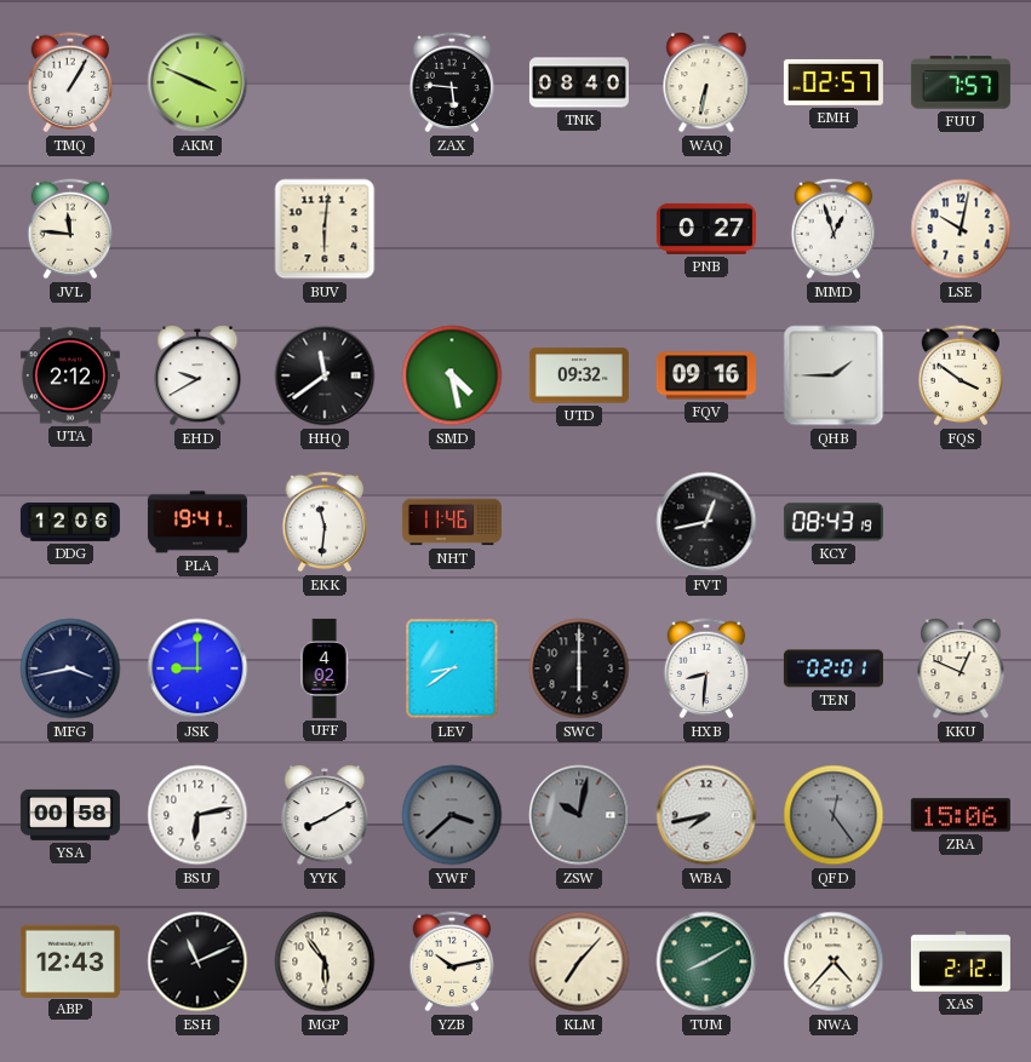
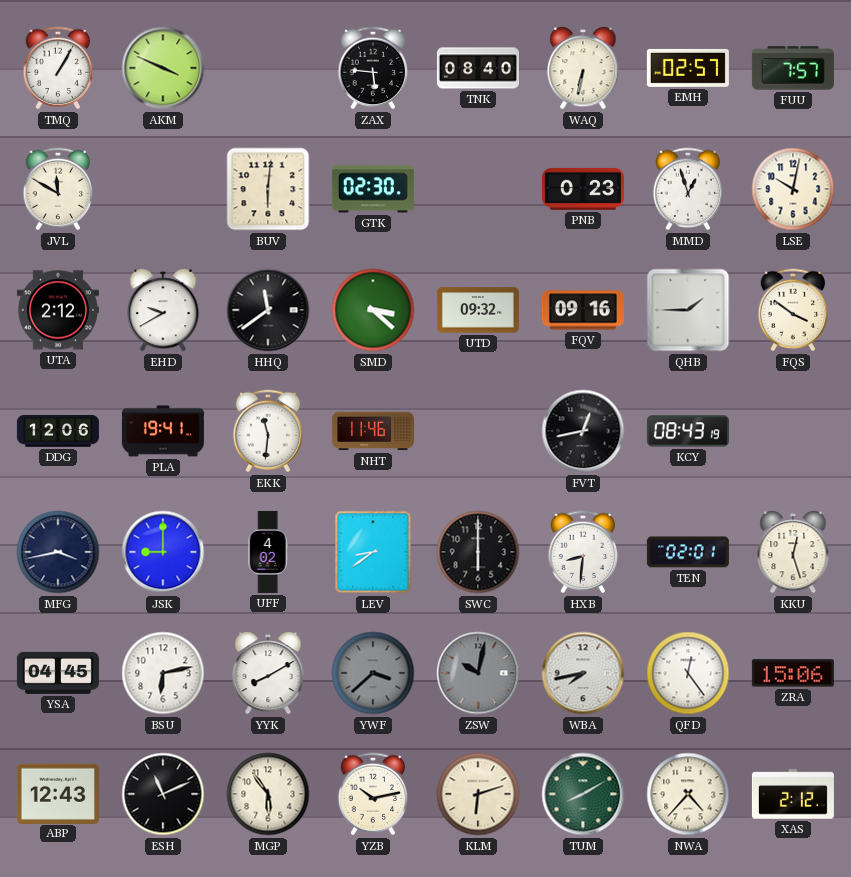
JVL: 11:46 -> 11:50 (58, 189)
GTK: none -> 02:30 (373, 189)
PNB: 0:27 -> 0:23 (583, 189)
SMD: 4:28 -> 3:22 (373, 310)
KKU: 12:49 -> 12:27 (793, 553)
YSA: 00:58 -> 04:45 (58, 673)
QFD dial: grey -> white (688, 673)
KLM: 7:07 -> 6:12 (478, 794)
